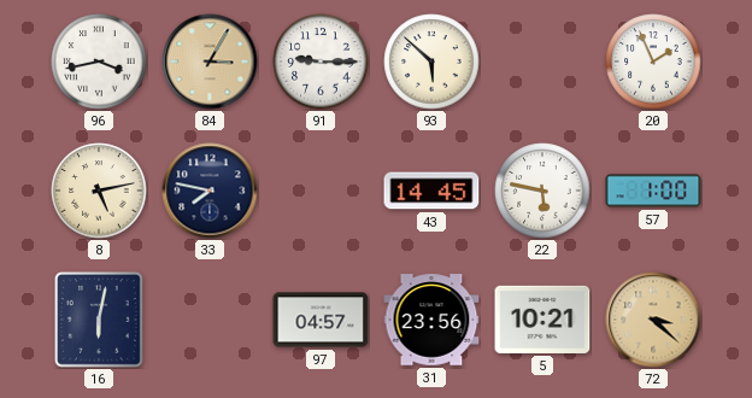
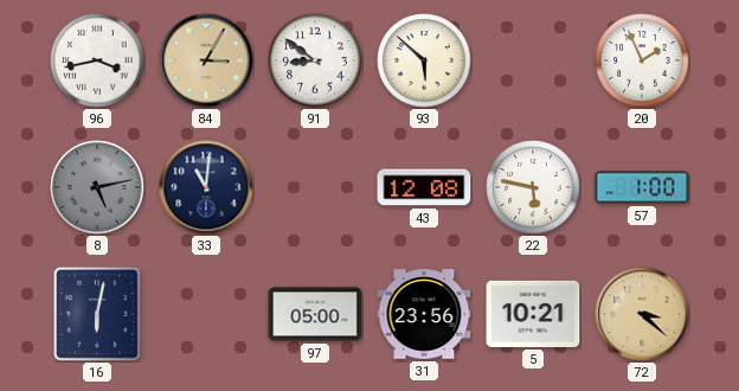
91: 9:15 -> 8:51 (315, 60)
8 dial: cream -> grey (97, 187)
33: 7:47 -> 11:01 (206, 187)
43: 14:45 -> 12:08 (424, 187)
97: 04:57 -> 05:00 (315, 314)
